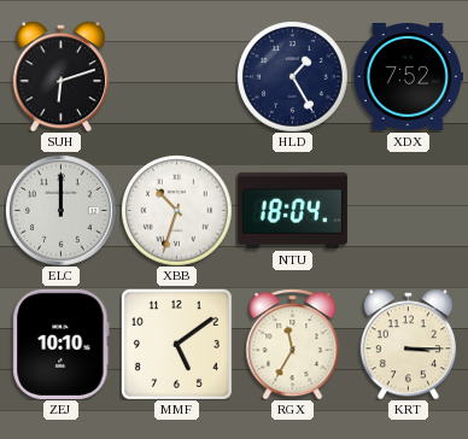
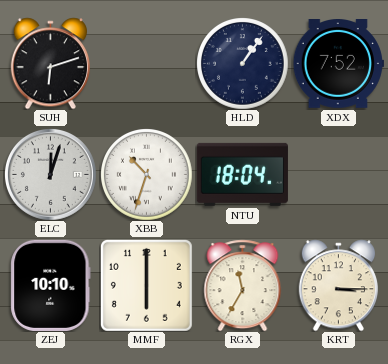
HLD: 1:25 -> 1:06 (243, 64)
ELC: 12:00 -> 12:03 (50, 174)
MMF: 5:09 -> 6:00 (146, 285)
